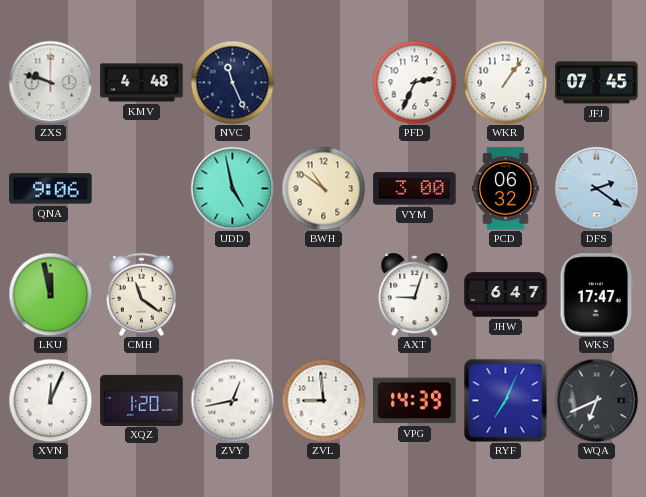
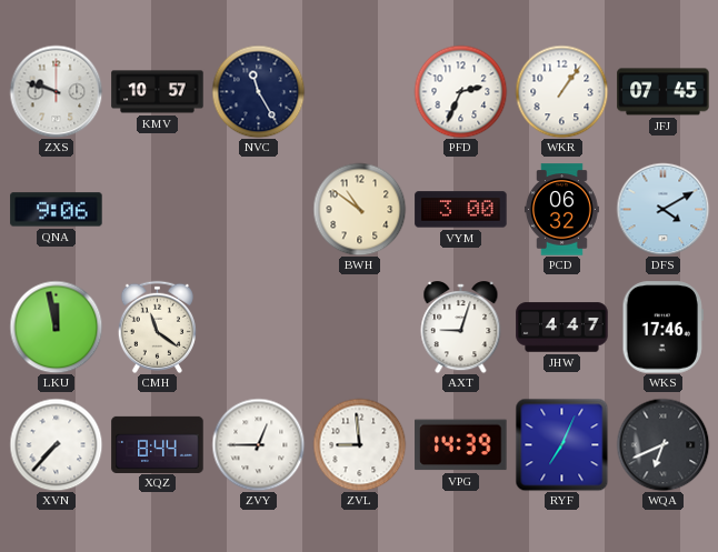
KMV: 4:48 -> 10:57 (158, 92)
NVC: 11:26 -> 11:25 (258, 91)
UDD: 4:58 -> none (232, 188)
DFS: 2:21 -> 4:10 (662, 209)
JHW: 6:47 -> 4:47 (562, 328)
WKS: 17:47 -> 17:46 (662, 328)
XVN: 12:04 -> 7:37 (56, 444)
XQZ: 1:20 -> 8:44 (158, 444)
ZVY: 12:43 -> 12:45 (258, 444)
